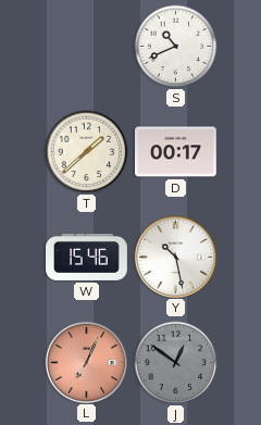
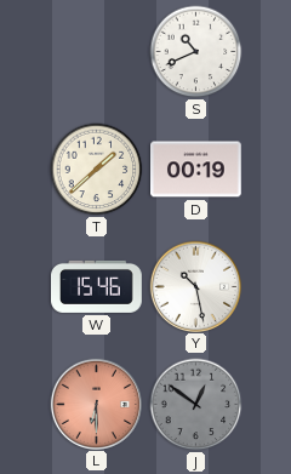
D: 00:17 -> 00:19 (196, 170)
L: 7:04 -> 6:30 (96, 404)
